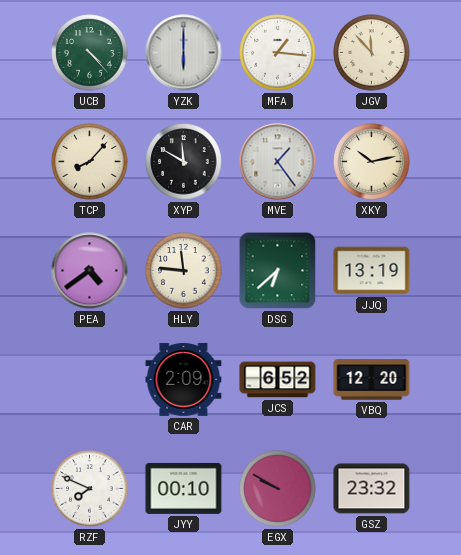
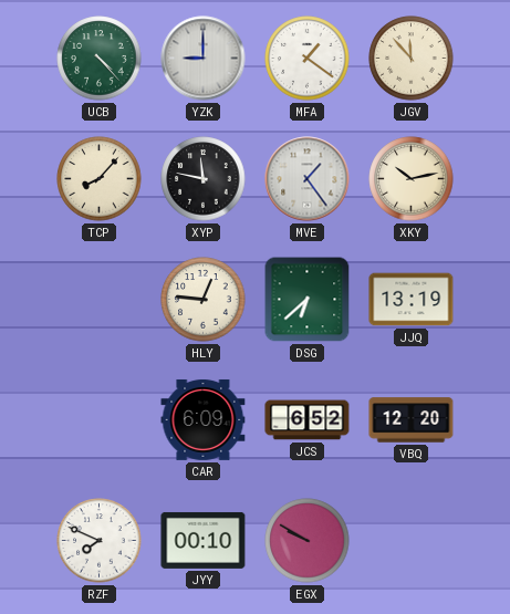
YZK: 6:00 -> 9:00 (204, 59)
MFA: 1:16 -> 1:21 (308, 59)
XYP: 11:50 -> 11:47 (204, 179)
PEA: 4:39 -> none (90, 271)
HLY: 11:46 -> 12:46 (204, 300)
CAR: 2:09 -> 6:09 (204, 419)
GSZ: 23:32 -> none (372, 489)
